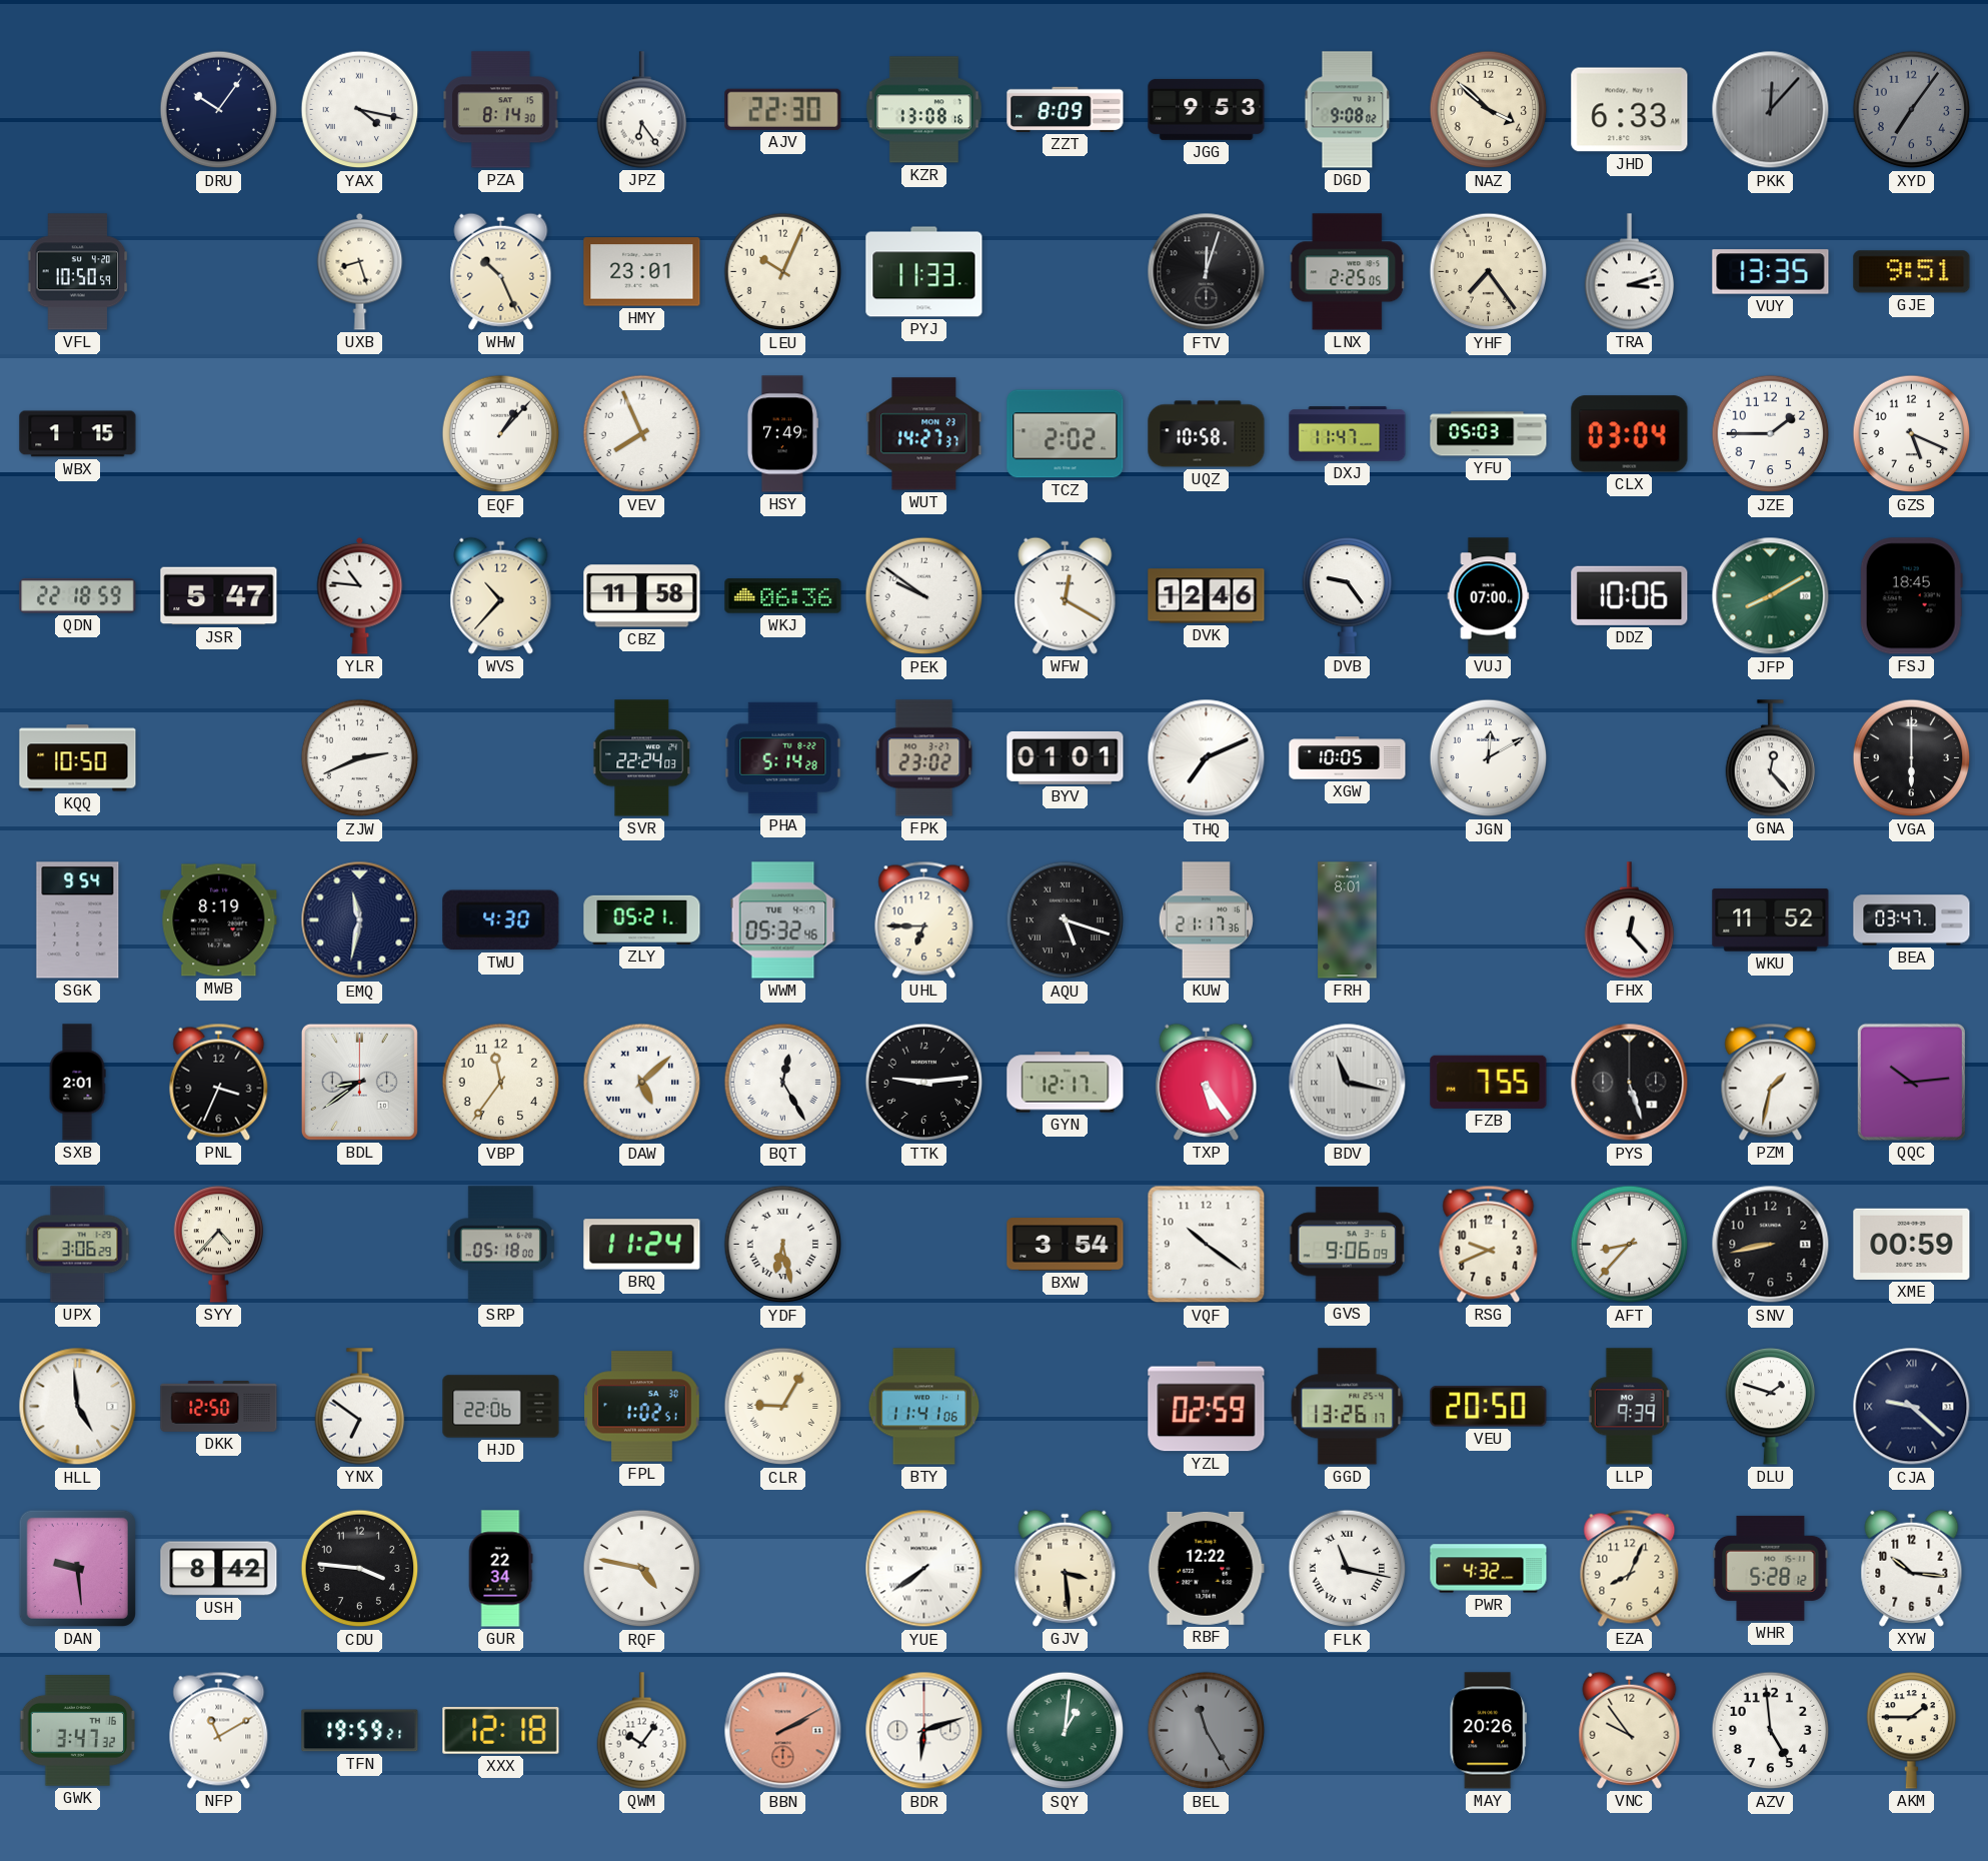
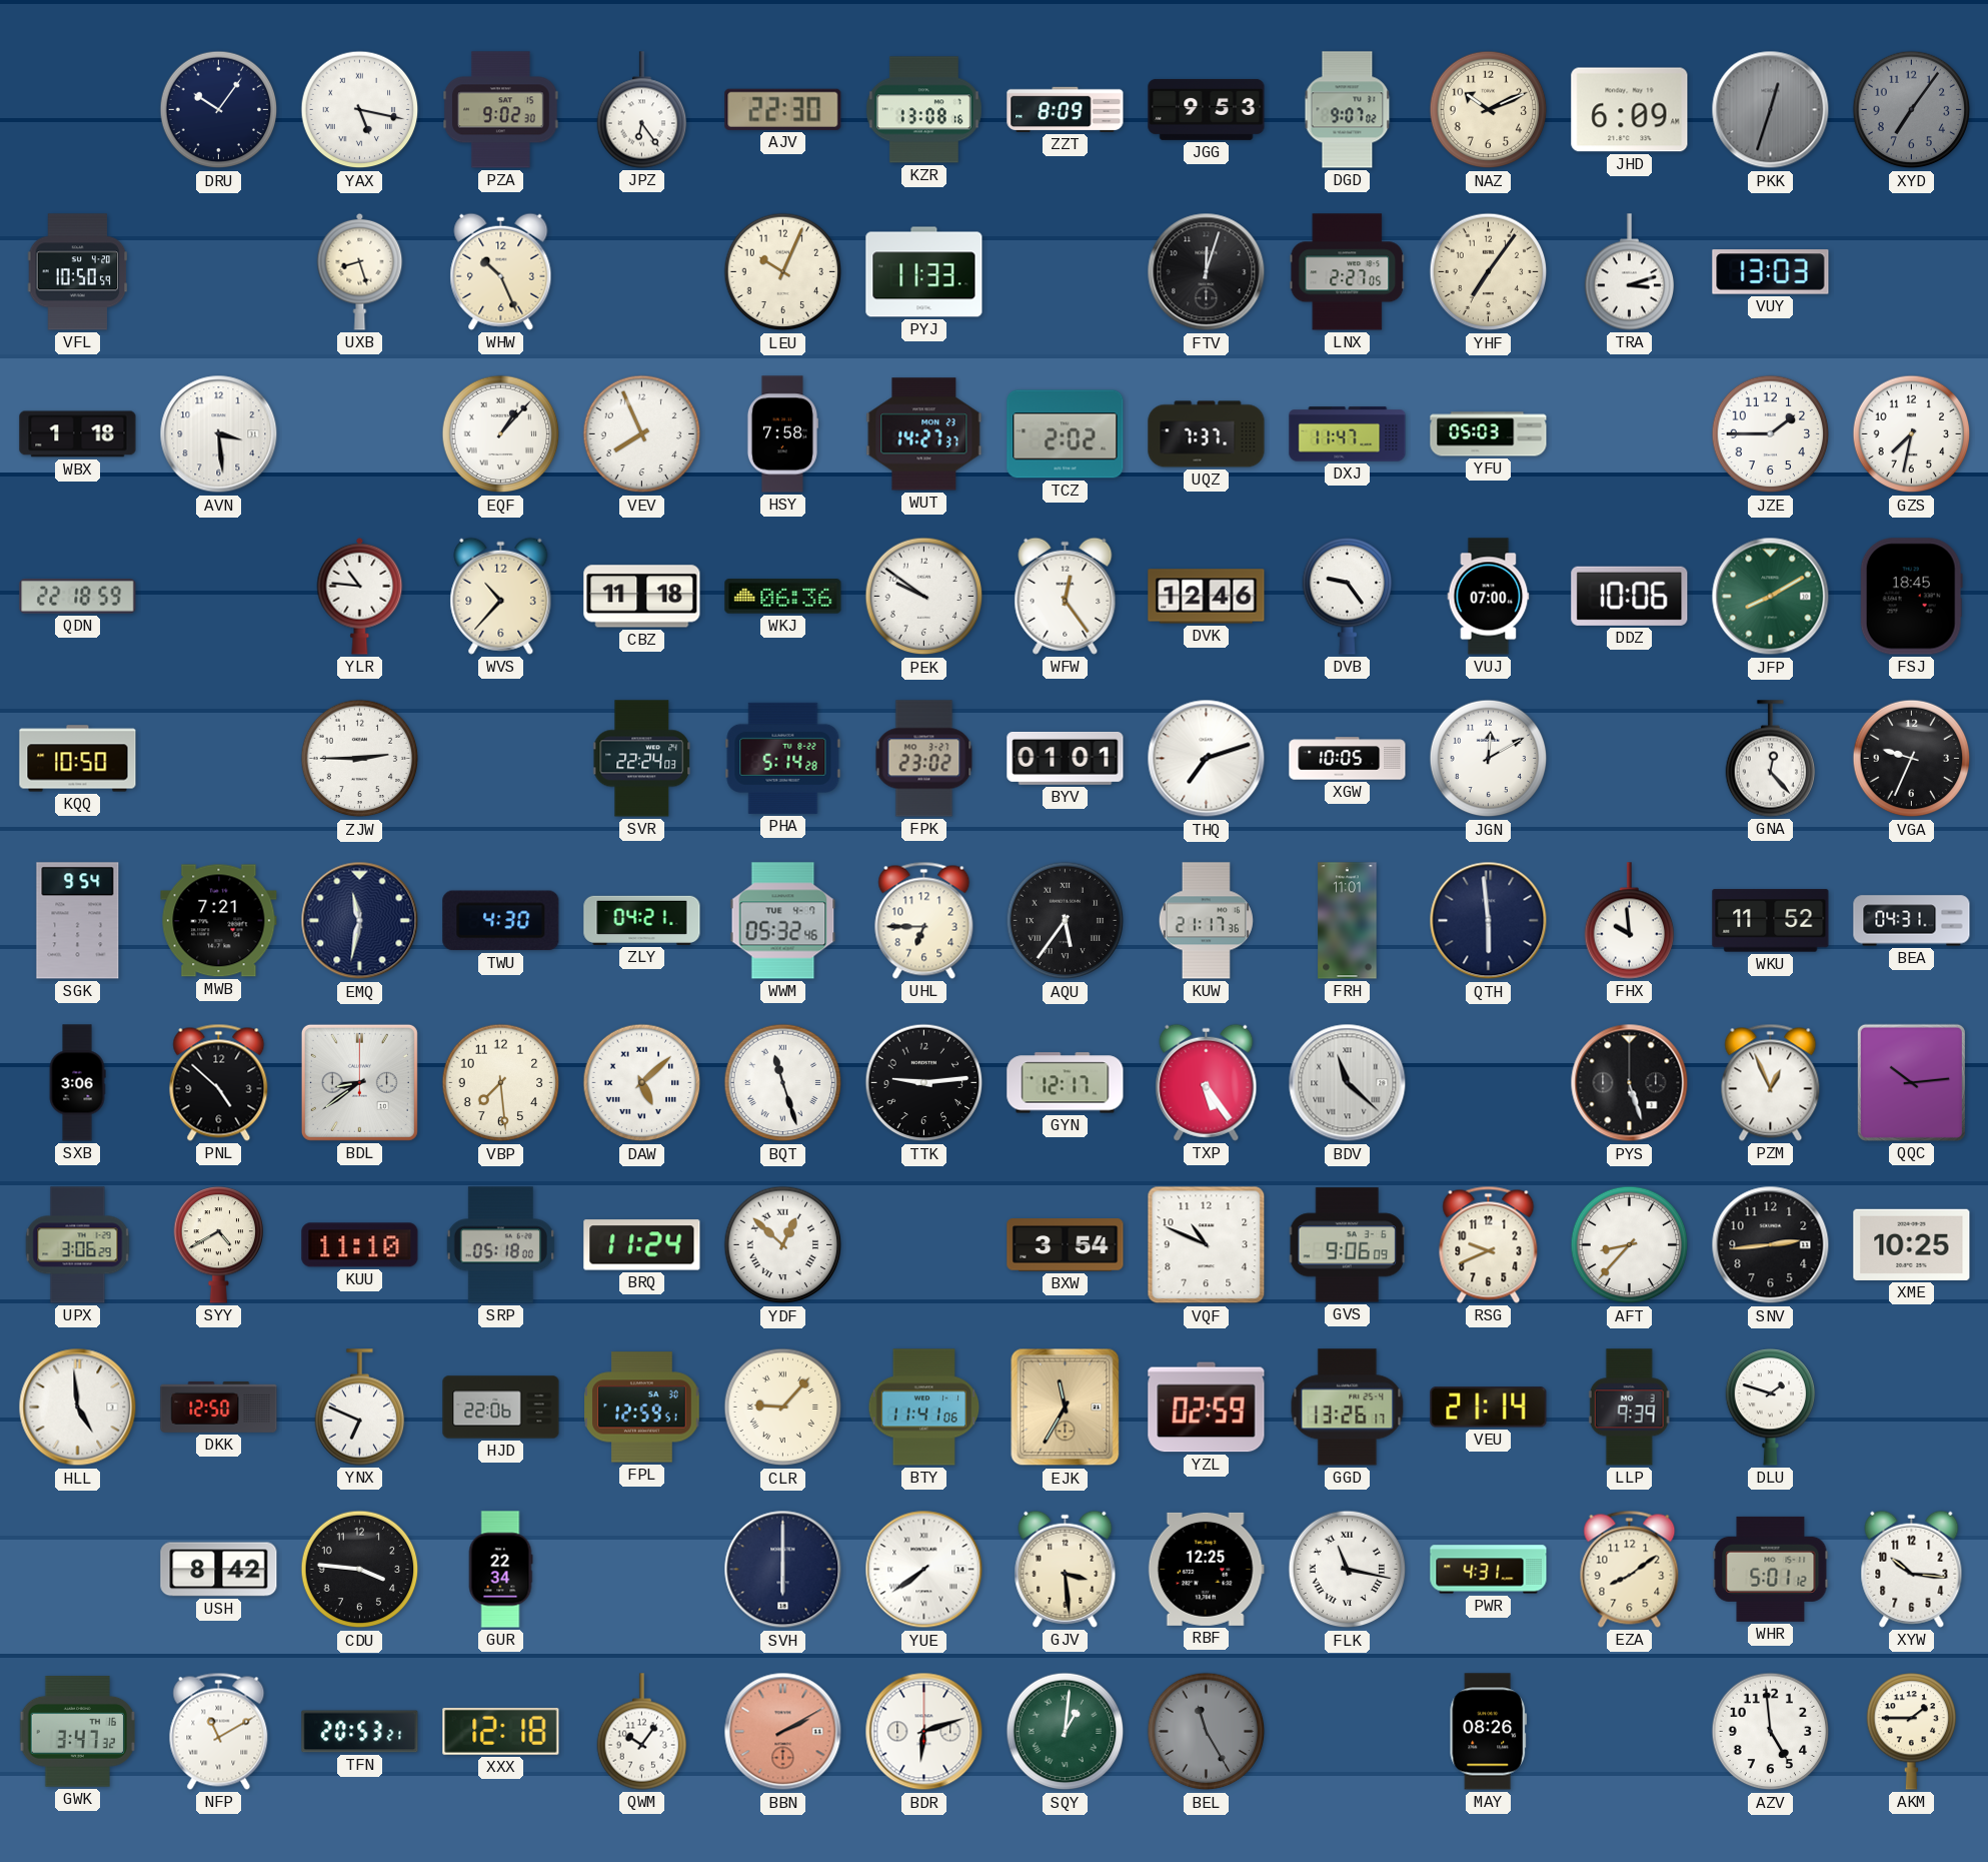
YAX: 4:17 -> 5:17 (360, 110)
PZA: 8:14 -> 9:02 (501, 110)
DGD: 9:08 -> 9:07 (1348, 110)
NAZ: 3:52 -> 10:11 (1489, 110)
JHD: 6:33 -> 6:09 (1630, 110)
PKK: 12:07 -> 12:33 (1771, 110)
HMY: 23:01 -> none (642, 272)
LNX: 2:25 -> 2:27 (1348, 272)
YHF: 7:24 -> 7:06 (1489, 272)
VUY: 13:35 -> 13:03 (1771, 272)
GJE: 9:51 -> none (1912, 272)
WBX: 1:15 -> 1:18 (78, 434)
AVN: none -> 3:29 (219, 434)
HSY: 7:49 -> 7:58 (782, 434)
UQZ: 10:58 -> 7:37 (1207, 434)
CLX: 03:04 -> none (1630, 434)
GZS: 5:19 -> 7:32 (1912, 434)
JSR: 5:47 -> none (219, 596)
CBZ: 11:58 -> 11:18 (642, 597)
WFW: 12:20 -> 12:24 (1066, 596)
ZJW: 2:41 -> 2:45 (360, 759)
THQ: 7:11 -> 7:12 (1207, 759)
VGA: 6:00 -> 9:34 (1912, 759)
MWB: 8:19 -> 7:21 (219, 921)
ZLY: 05:21 -> 04:21 (642, 920)
AQU: 5:18 -> 5:36 (1066, 921)
FRH: 8:01 -> 11:01 (1348, 921)
QTH: none -> 5:59 (1489, 921)
FHX: 12:23 -> 9:59 (1630, 921)
BEA: 03:47 -> 04:31 (1912, 921)
SXB: 2:01 -> 3:06 (77, 1083)
PNL: 3:34 -> 4:52 (219, 1082)
VBP: 11:36 -> 7:29 (501, 1083)
BQT: 12:25 -> 11:27 (783, 1083)
BDV: 11:17 -> 11:22 (1348, 1083)
FZB: 7:55 -> none (1489, 1082)
PZM: 1:32 -> 12:56 (1771, 1082)
SYY: 4:37 -> 4:40 (219, 1245)
KUU: none -> 11:10 (360, 1245)
YDF: 6:28 -> 12:52 (783, 1245)
VQF: 10:21 -> 10:49 (1207, 1245)
SNV: 8:43 -> 2:44 (1771, 1245)
XME: 00:59 -> 10:25 (1912, 1244)
YNX: 6:51 -> 6:49 (360, 1408)
FPL: 1:02 -> 12:59 (642, 1408)
CLR: 9:05 -> 9:07 (783, 1408)
EJK: none -> 11:35 (1066, 1408)
VEU: 20:50 -> 21:14 (1489, 1408)
CJA: 9:22 -> none (1912, 1407)
DAN: 9:29 -> none (77, 1568)
RQF: 4:47 -> none (642, 1569)
SVH: none -> 6:00 (783, 1570)
RBF: 12:22 -> 12:25 (1206, 1569)
PWR: 4:32 -> 4:31 (1489, 1570)
EZA: 8:04 -> 8:09 (1630, 1569)
WHR: 5:28 -> 5:01 (1771, 1569)
TFN: 19:59 -> 20:53 (360, 1732)
MAY: 20:26 -> 08:26 (1489, 1732)
VNC: 9:54 -> none (1630, 1730)
